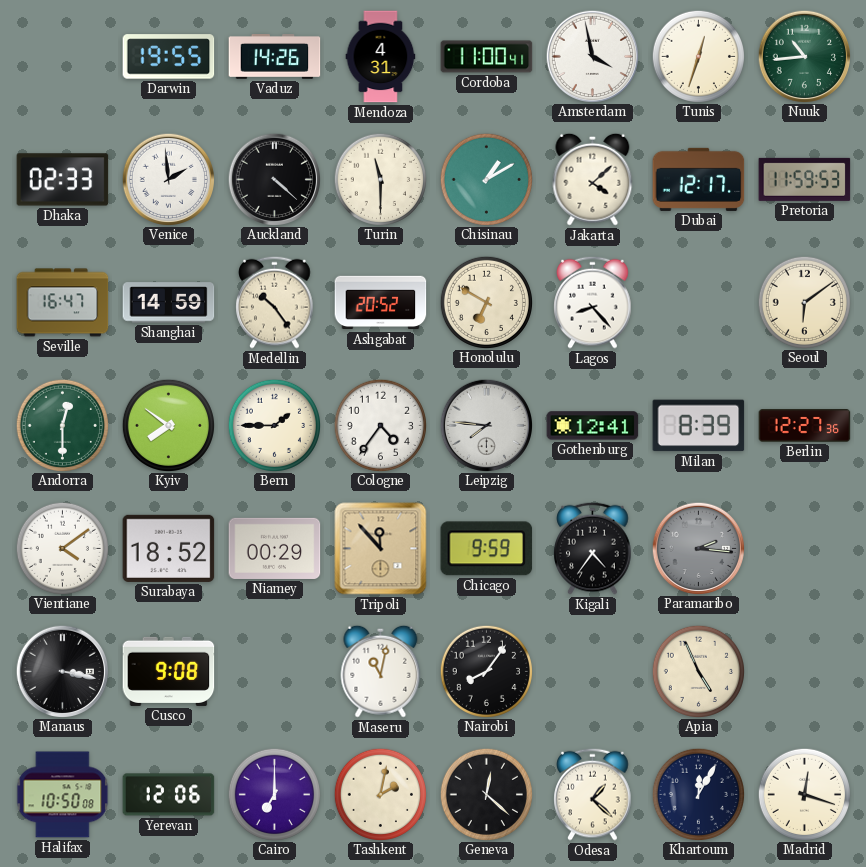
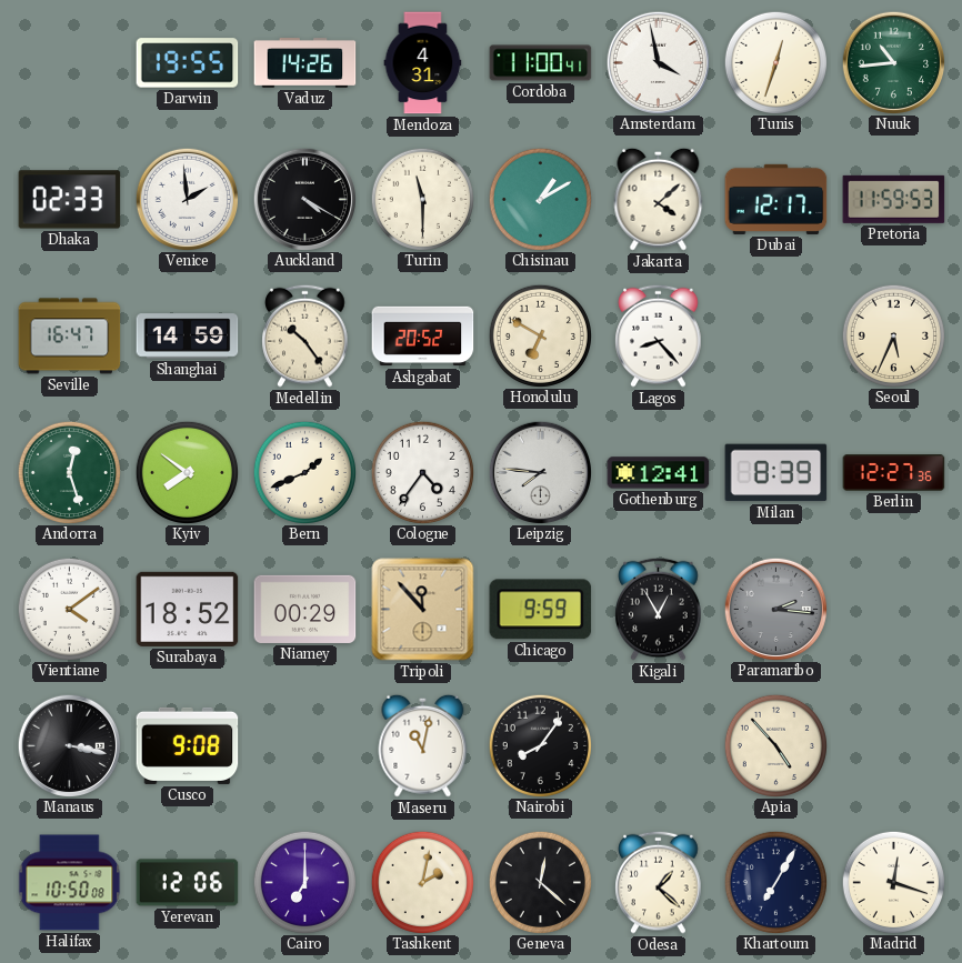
Auckland: 4:22 -> 4:20 (304, 199)
Seoul: 6:09 -> 5:34 (893, 335)
Andorra: 12:30 -> 12:27 (69, 472)
Bern: 1:45 -> 1:41 (304, 472)
Kigali: 4:36 -> 12:55 (659, 609)
Apia: 4:56 -> 4:53 (775, 745)
Khartoum: 12:05 -> 7:05 (775, 882)
